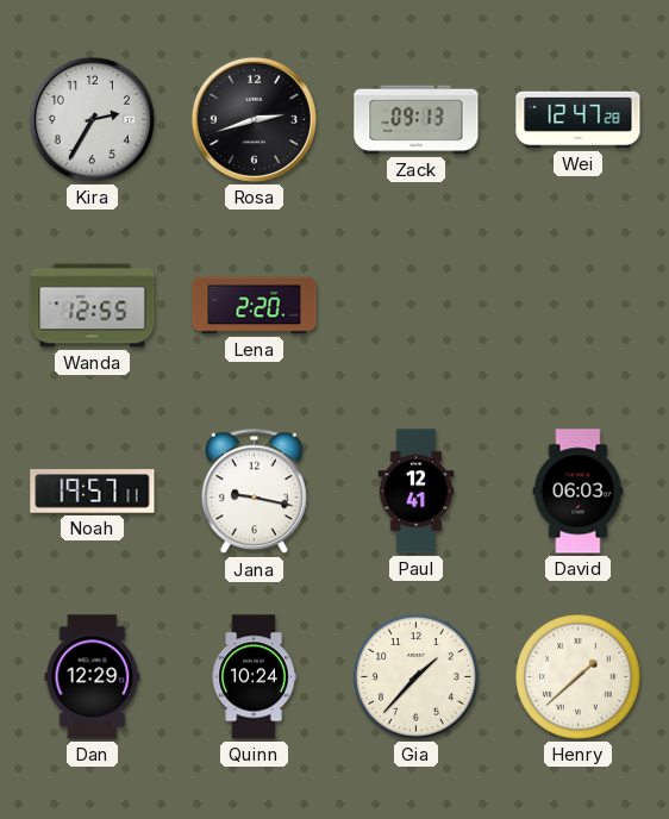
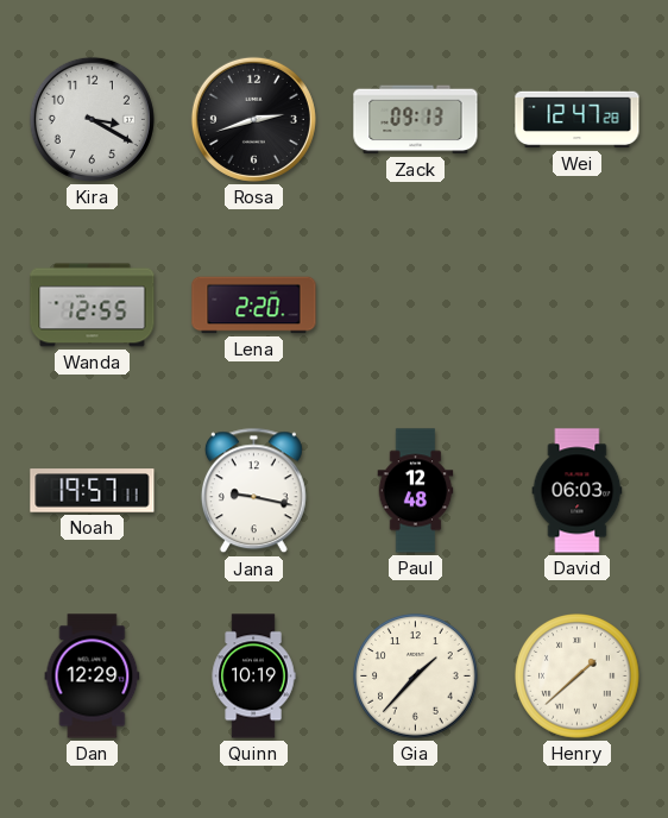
Kira: 2:35 -> 3:20 (92, 119)
Paul: 12:41 -> 12:48 (416, 491)
Quinn: 10:24 -> 10:19 (253, 677)
